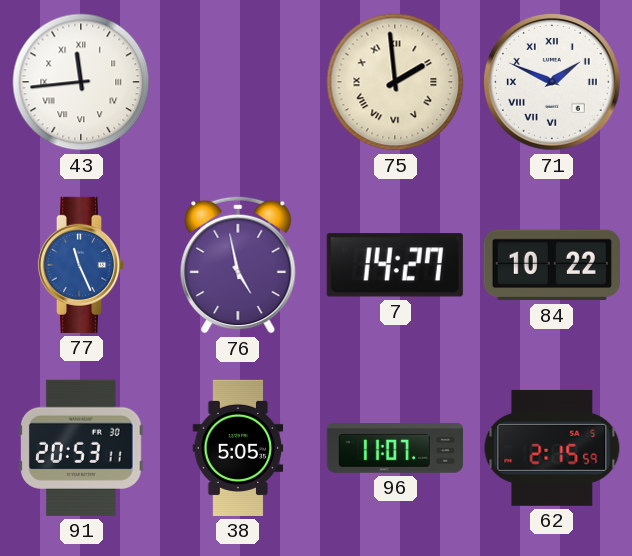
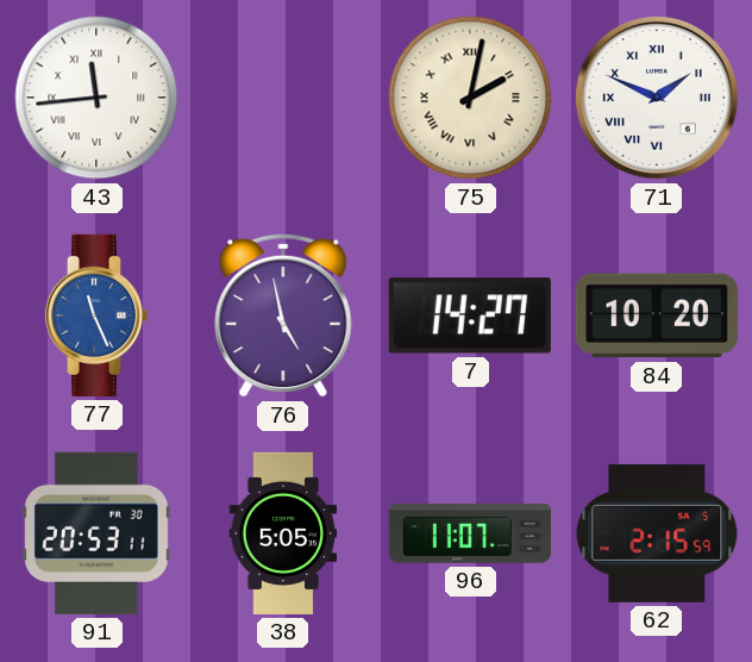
75: 1:59 -> 2:02 (470, 98)
84: 10:22 -> 10:20 (657, 316)
